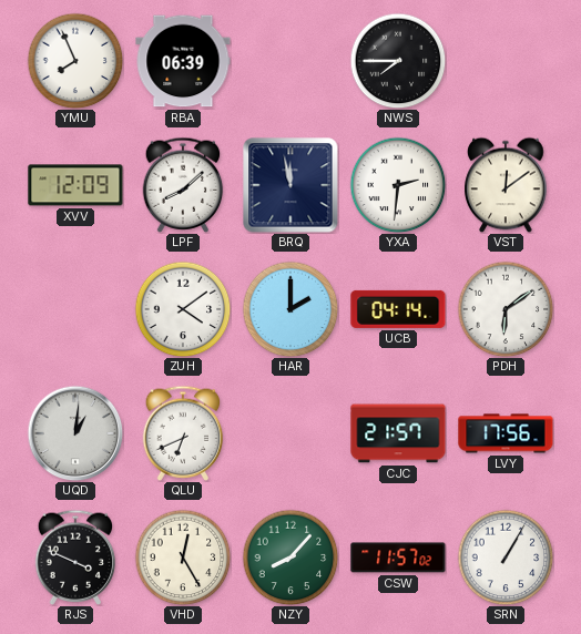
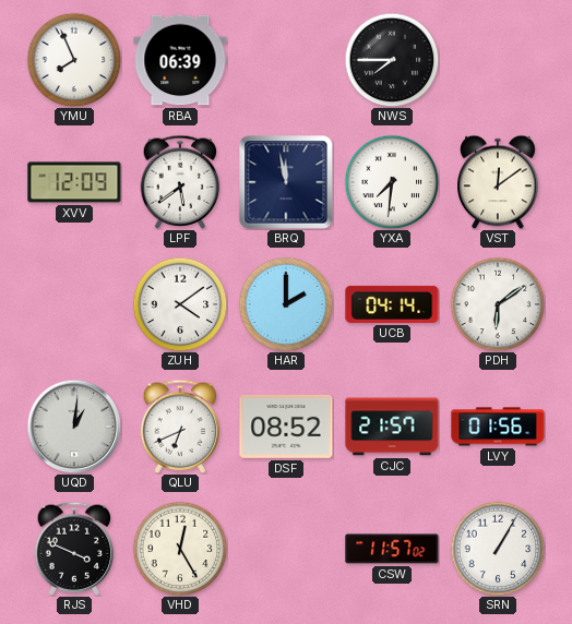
LPF: 8:08 -> 5:39 (180, 182)
YXA: 2:31 -> 7:31 (392, 182)
DSF: none -> 08:52 (286, 427)
LVY: 17:56 -> 01:56 (498, 427)
NZY: 8:07 -> none (290, 558)
